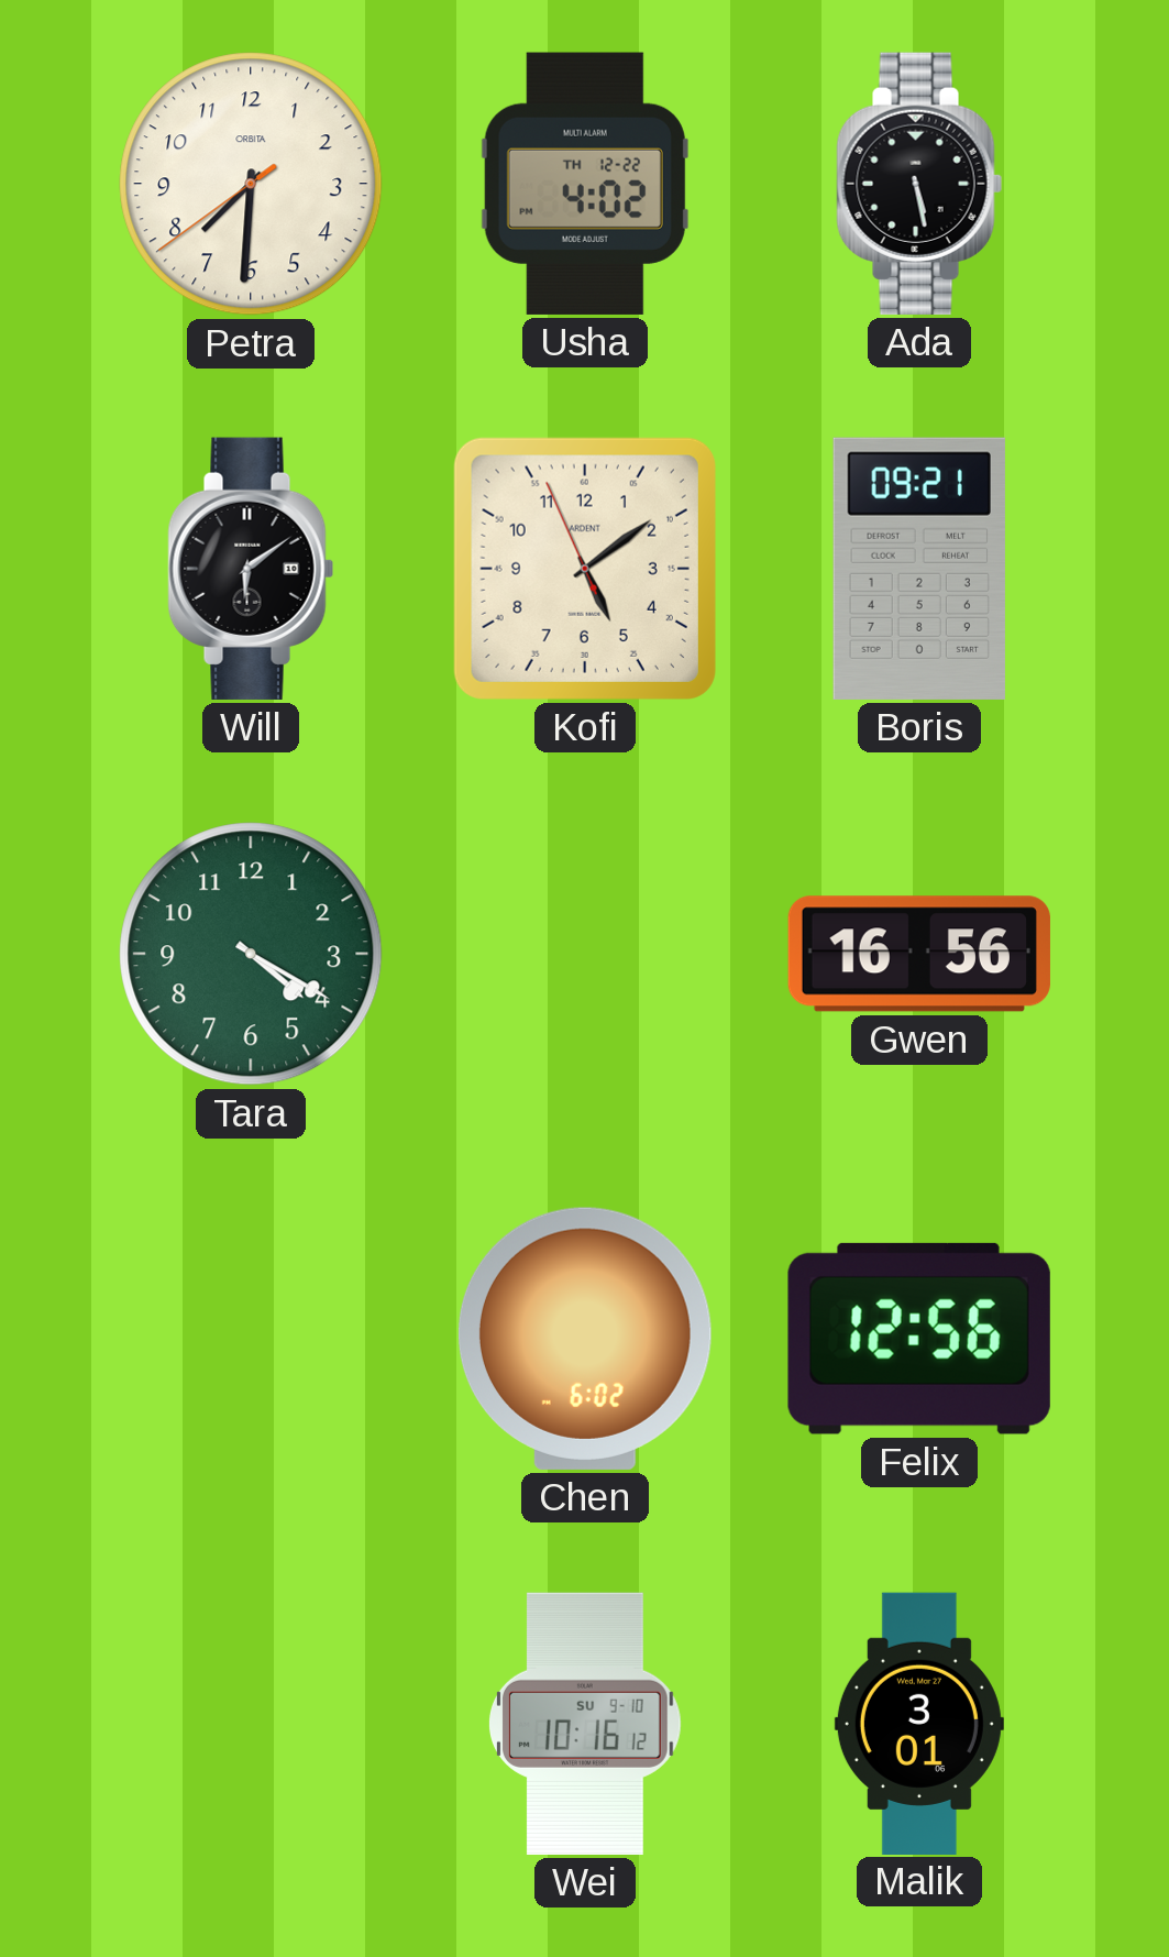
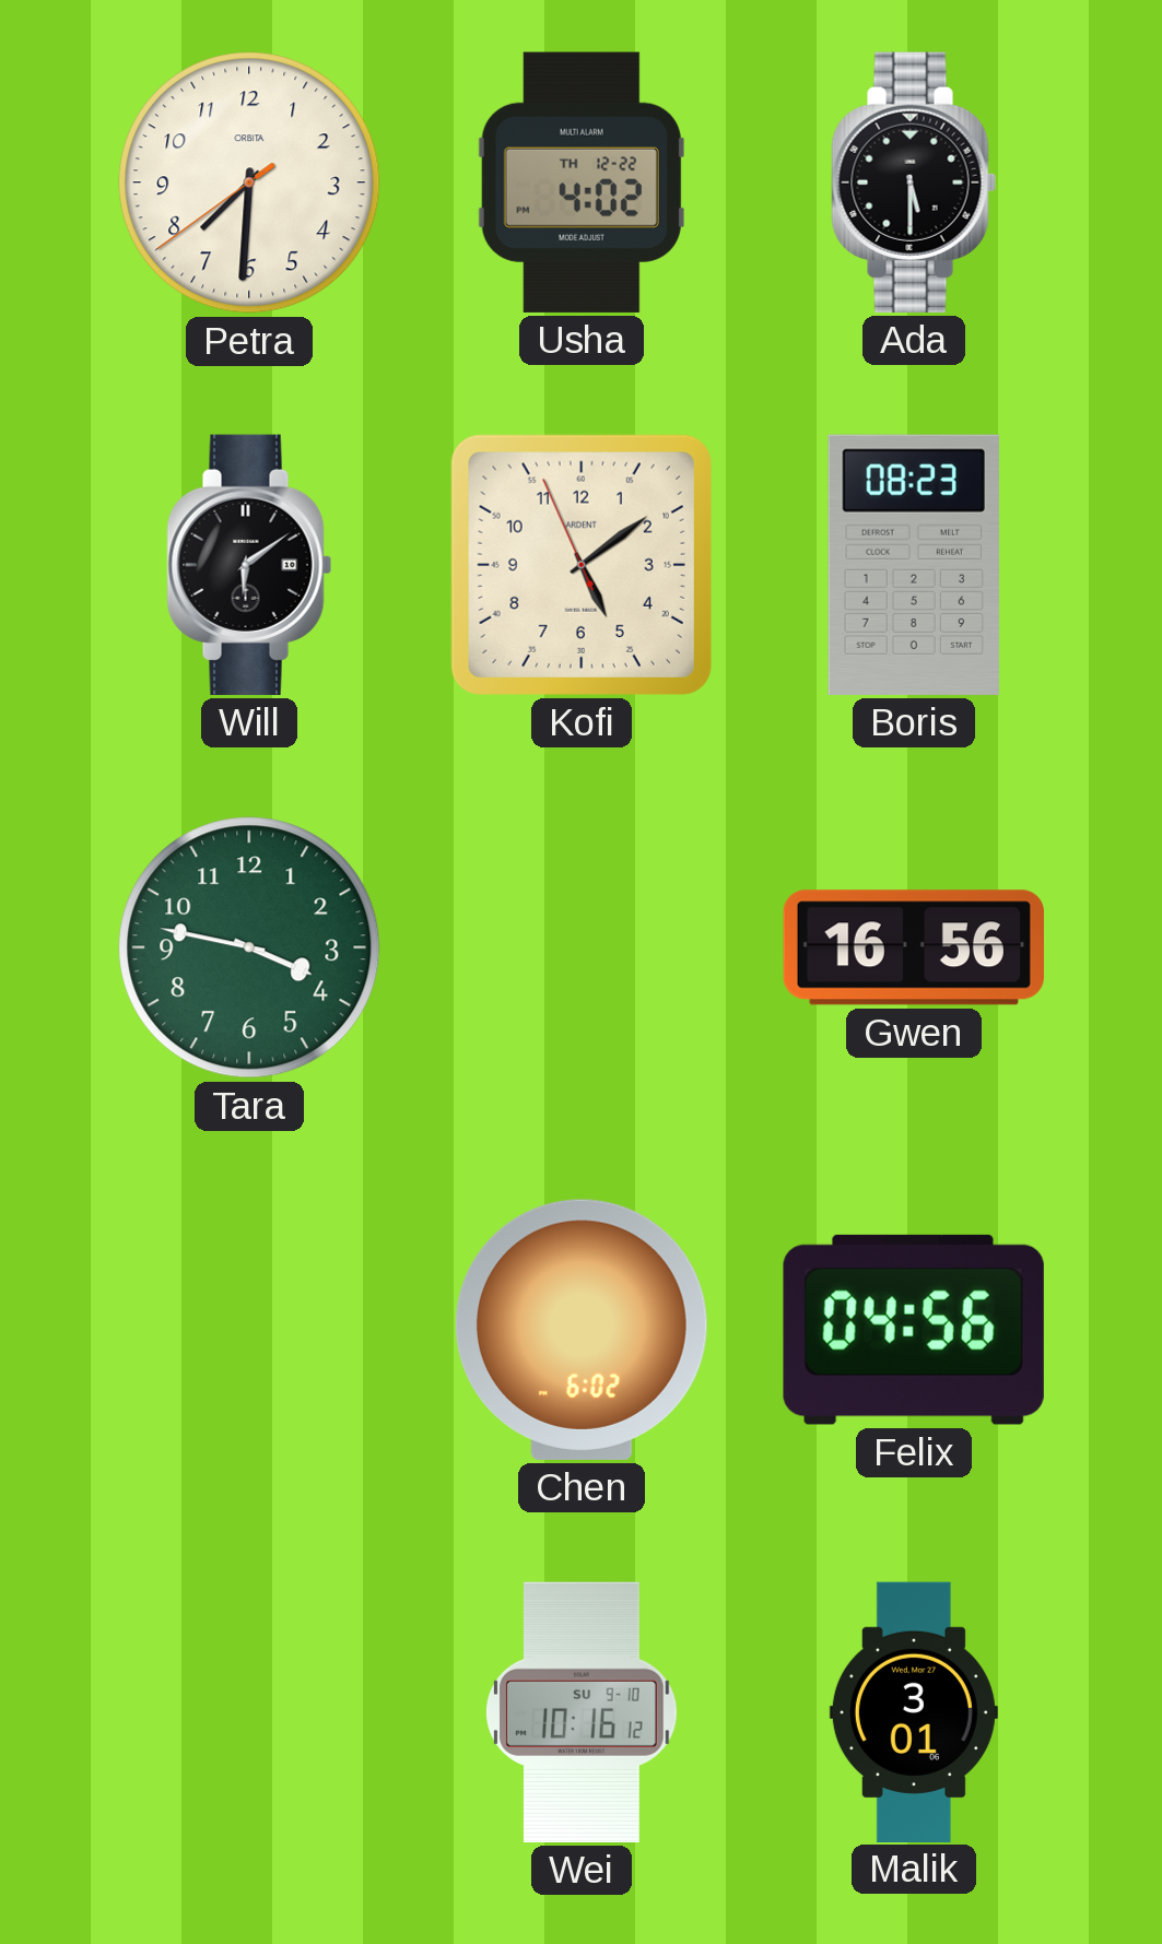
Ada: 5:28 -> 5:30 (914, 182)
Boris: 09:21 -> 08:23 (914, 565)
Tara: 4:20 -> 3:47 (249, 947)
Felix: 12:56 -> 04:56 (914, 1330)
